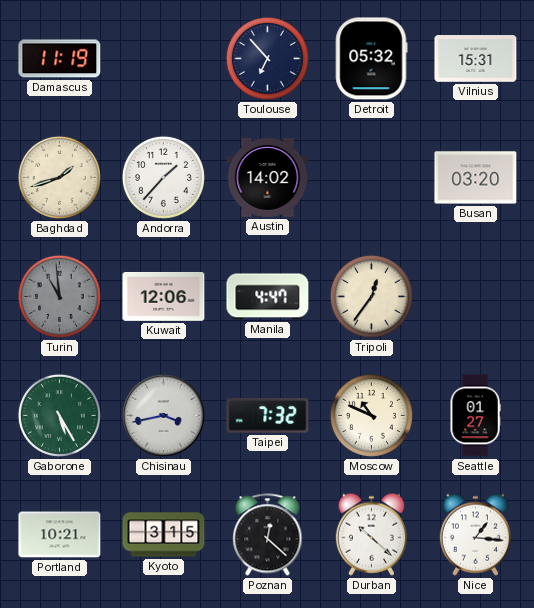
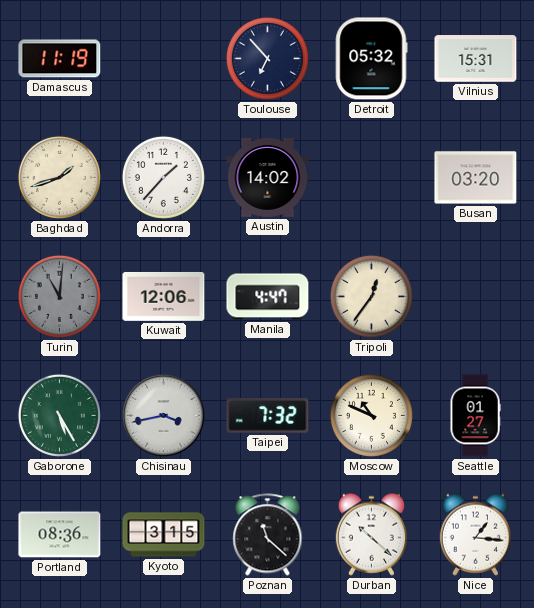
Turin: 10:59 -> 11:01 (59, 296)
Portland: 10:21 -> 08:36 (60, 535)
Poznan: 12:22 -> 11:22 (268, 535)
